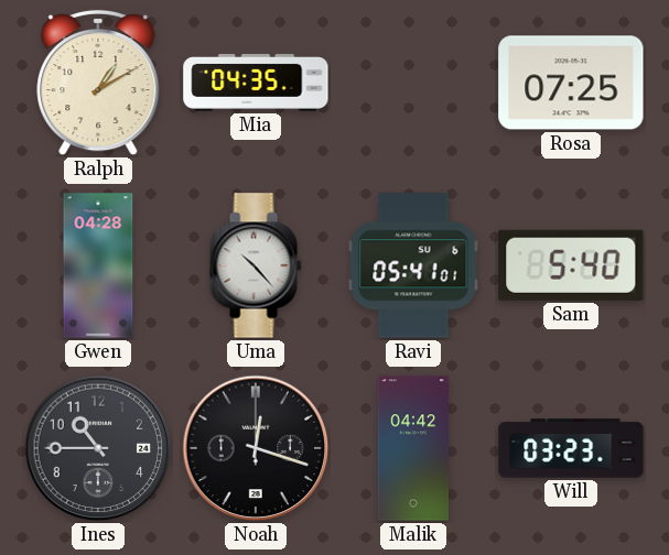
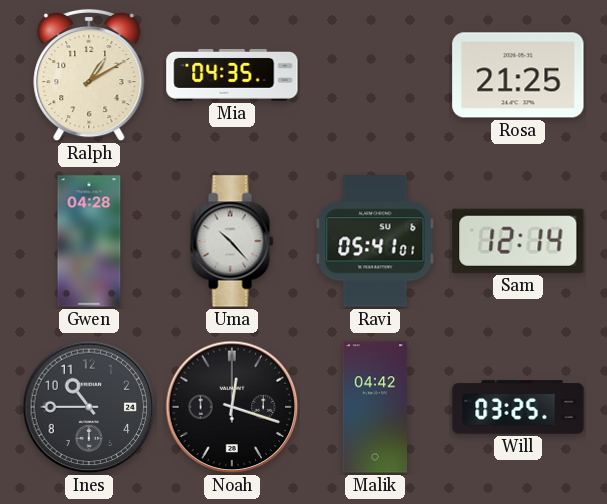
Rosa: 07:25 -> 21:25 (518, 75)
Sam: 5:40 -> 12:14 (518, 241)
Will: 03:23 -> 03:25 (518, 407)
